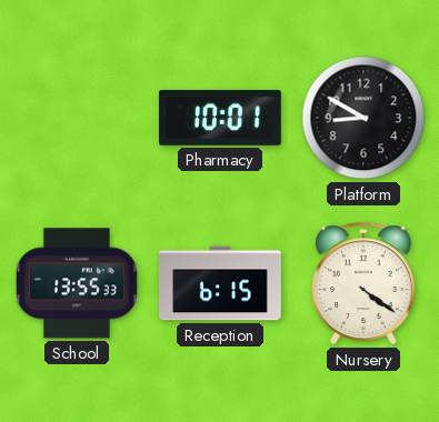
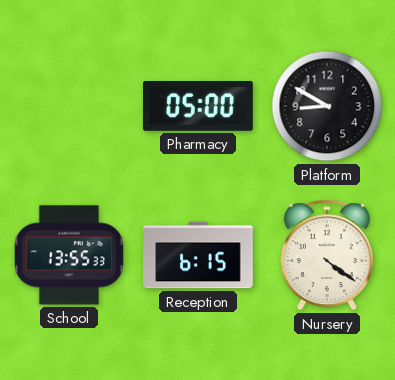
Pharmacy: 10:01 -> 05:00 (199, 107)
